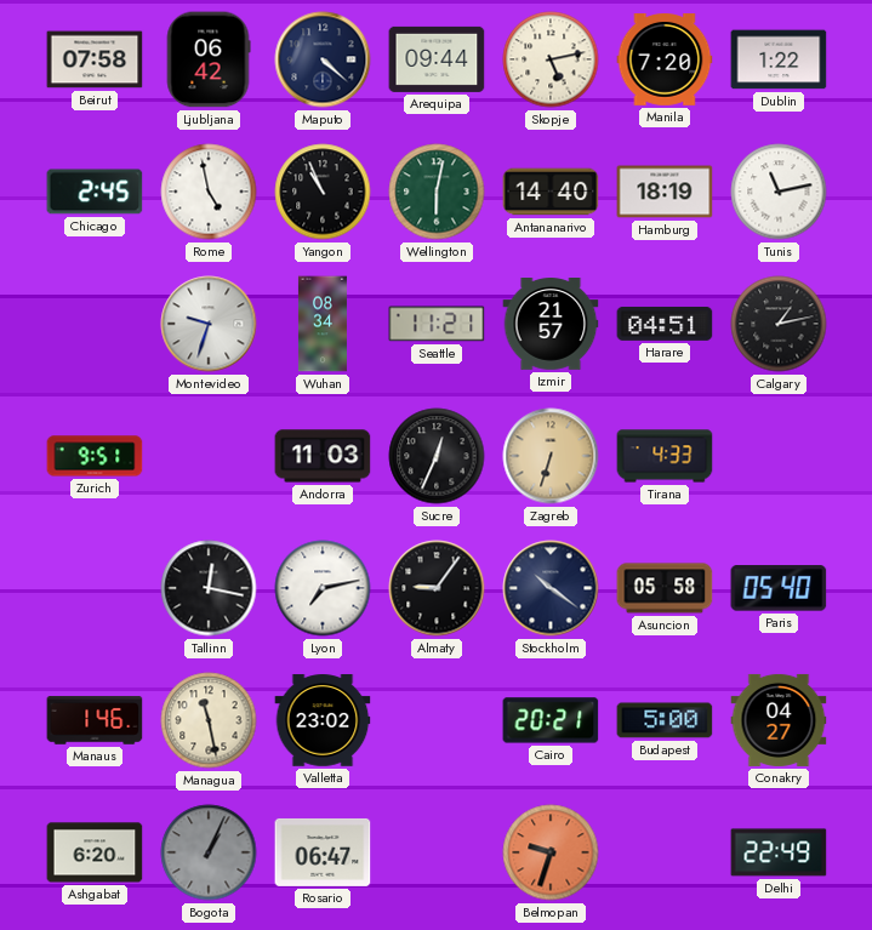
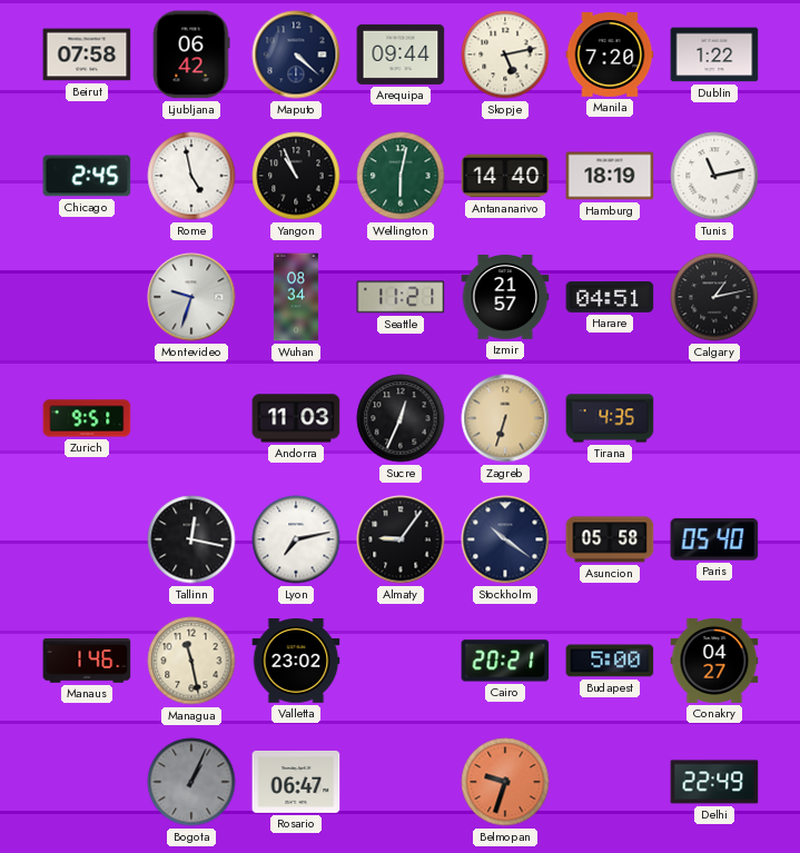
Tirana: 4:33 -> 4:35 (610, 418)
Ashgabat: 6:20 -> none (95, 852)
